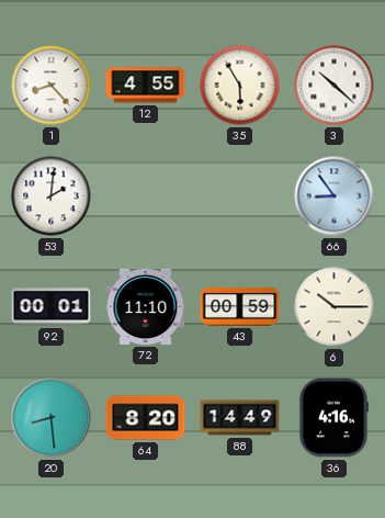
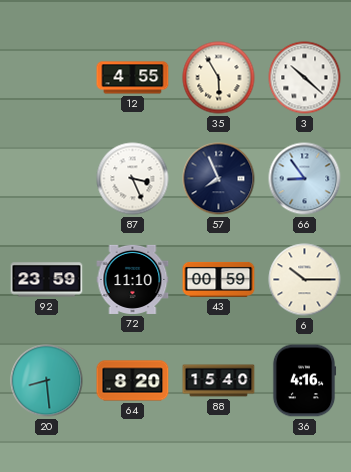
1: 8:23 -> none (52, 86)
53: 2:01 -> none (52, 196)
87: none -> 3:26 (133, 179)
57: none -> 7:56 (219, 179)
92: 00:01 -> 23:59 (47, 280)
88: 14:49 -> 15:40 (219, 381)
